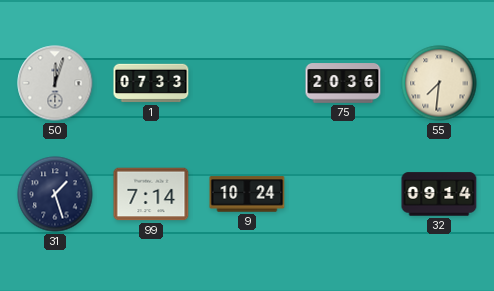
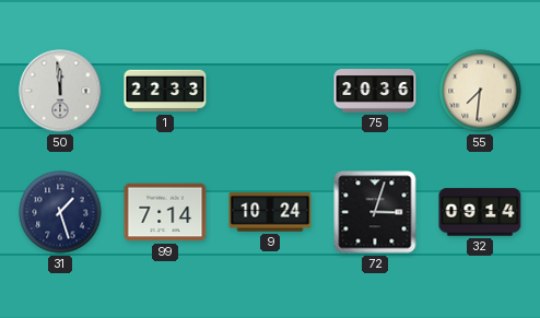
50: 12:03 -> 11:59 (60, 91)
1: 07:33 -> 22:33 (165, 91)
72: none -> 3:03 (375, 212)
